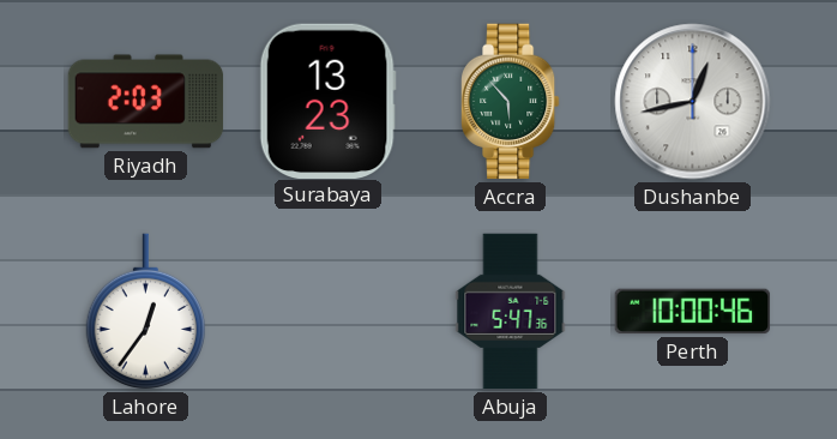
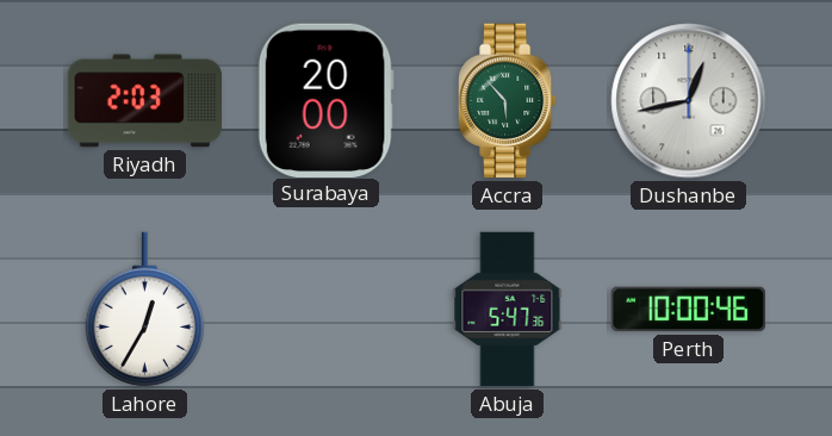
Surabaya: 13:23 -> 20:00 (325, 100)
Lahore: 12:36 -> 12:35 (144, 310)
